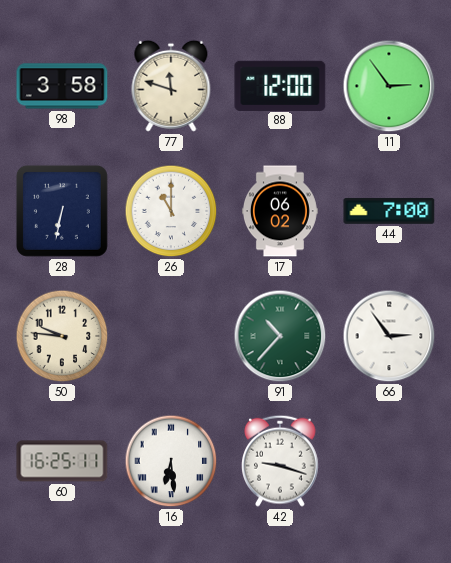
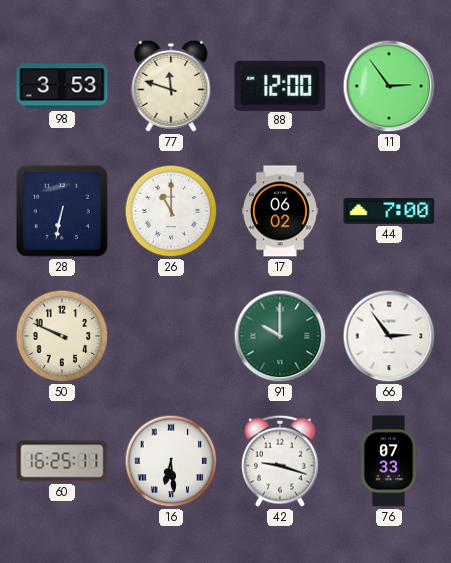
98: 3:58 -> 3:53 (62, 86)
50: 9:46 -> 9:49 (62, 336)
91: 10:37 -> 10:00 (280, 336)
76: none -> 07:33 (389, 461)
